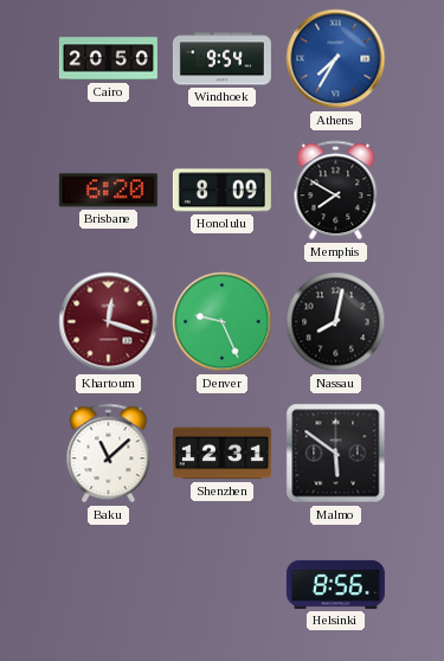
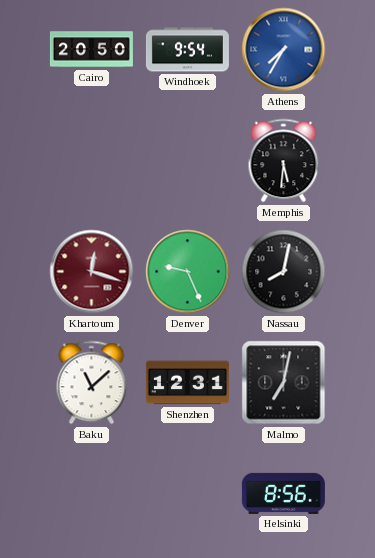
Brisbane: 6:20 -> none (108, 191)
Honolulu: 8:09 -> none (221, 191)
Memphis: 7:50 -> 5:31 (284, 161)
Malmo: 5:51 -> 7:02 (284, 383)
